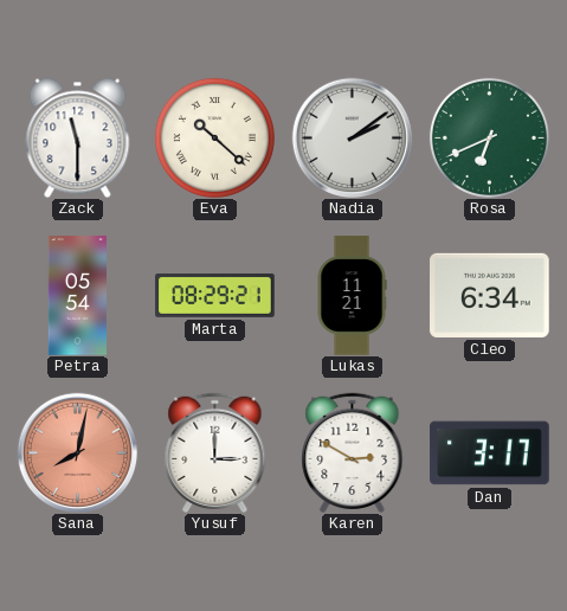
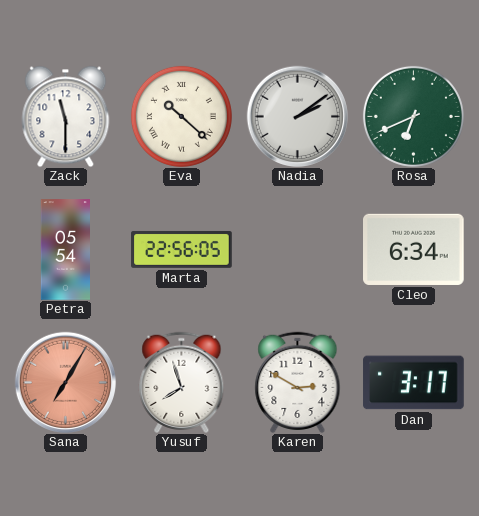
Marta: 08:29 -> 22:56 (182, 249)
Lukas: 11:21 -> none (352, 296)
Sana: 8:02 -> 7:05 (65, 382)
Yusuf: 3:00 -> 7:57 (182, 382)
